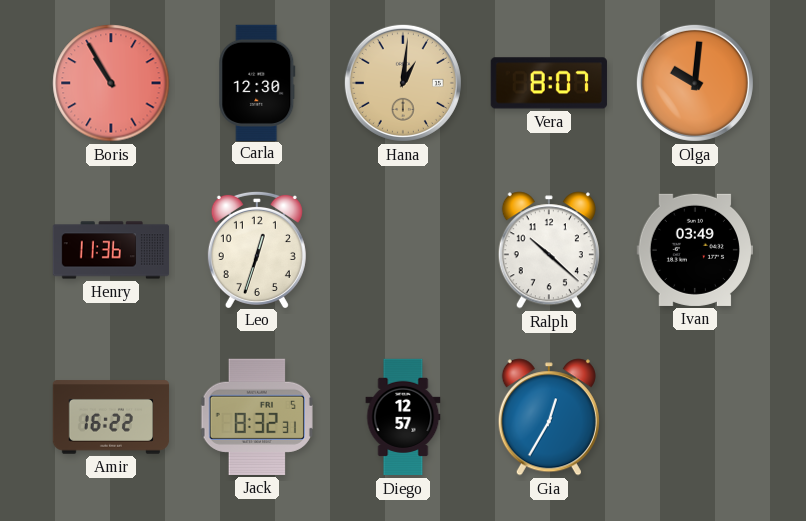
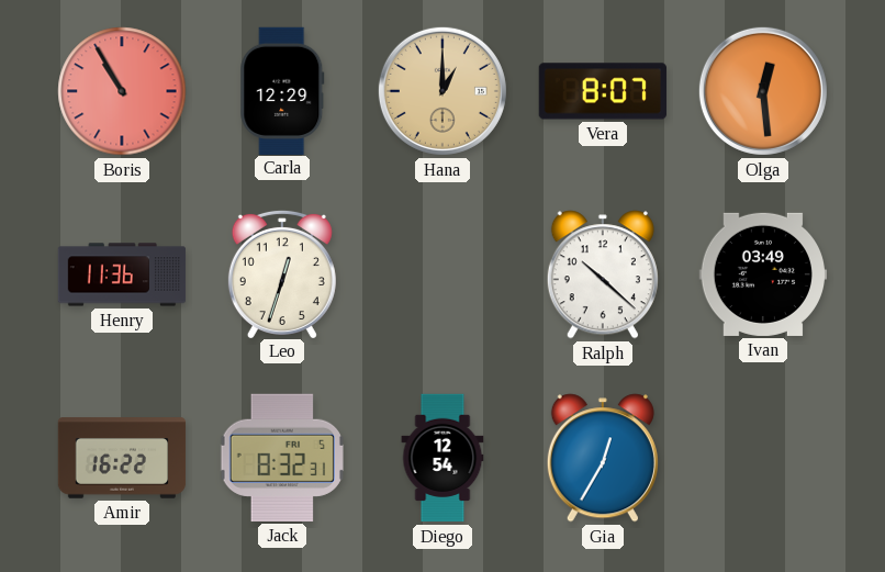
Carla: 12:30 -> 12:29 (282, 90)
Hana: 1:01 -> 1:00 (442, 91)
Olga: 10:01 -> 12:29 (763, 91)
Diego: 12:57 -> 12:54 (442, 458)
